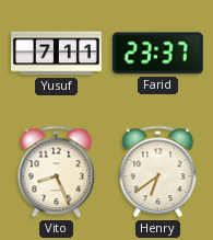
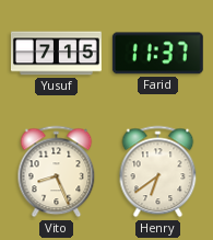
Yusuf: 7:11 -> 7:15 (56, 54)
Farid: 23:37 -> 11:37 (157, 54)
